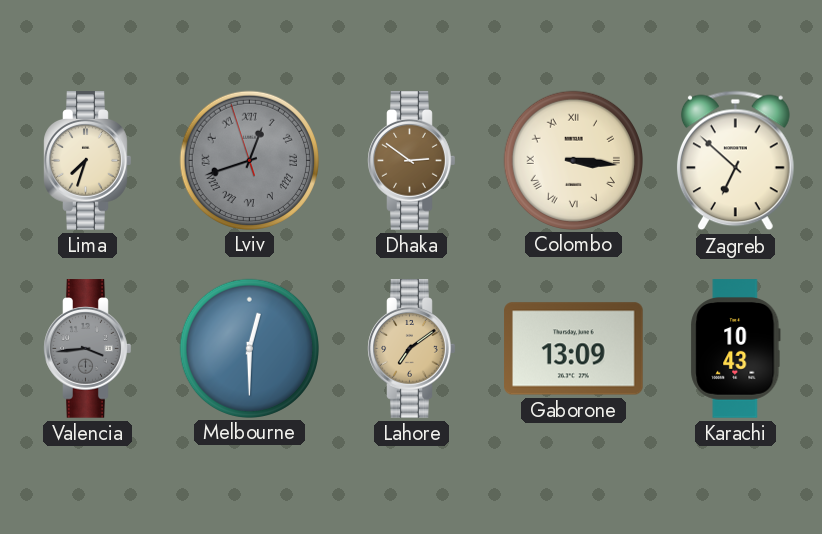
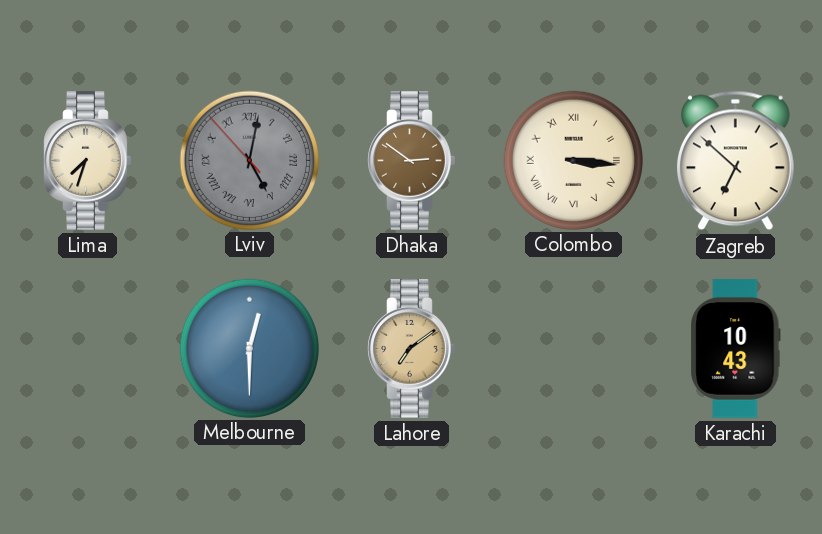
Lviv: 12:41 -> 5:01 (249, 160)
Valencia: 3:44 -> none (88, 349)
Gaborone: 13:09 -> none (574, 349)
